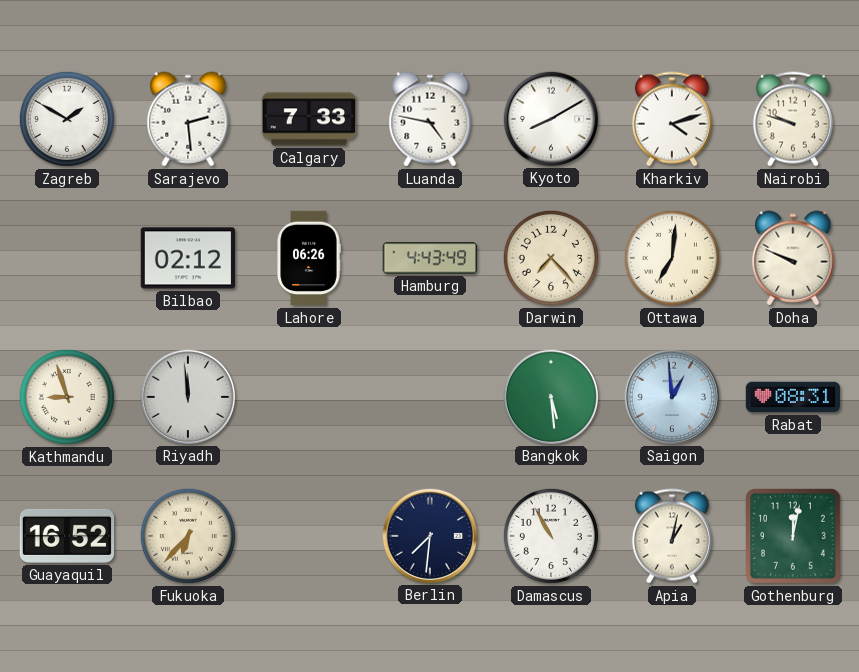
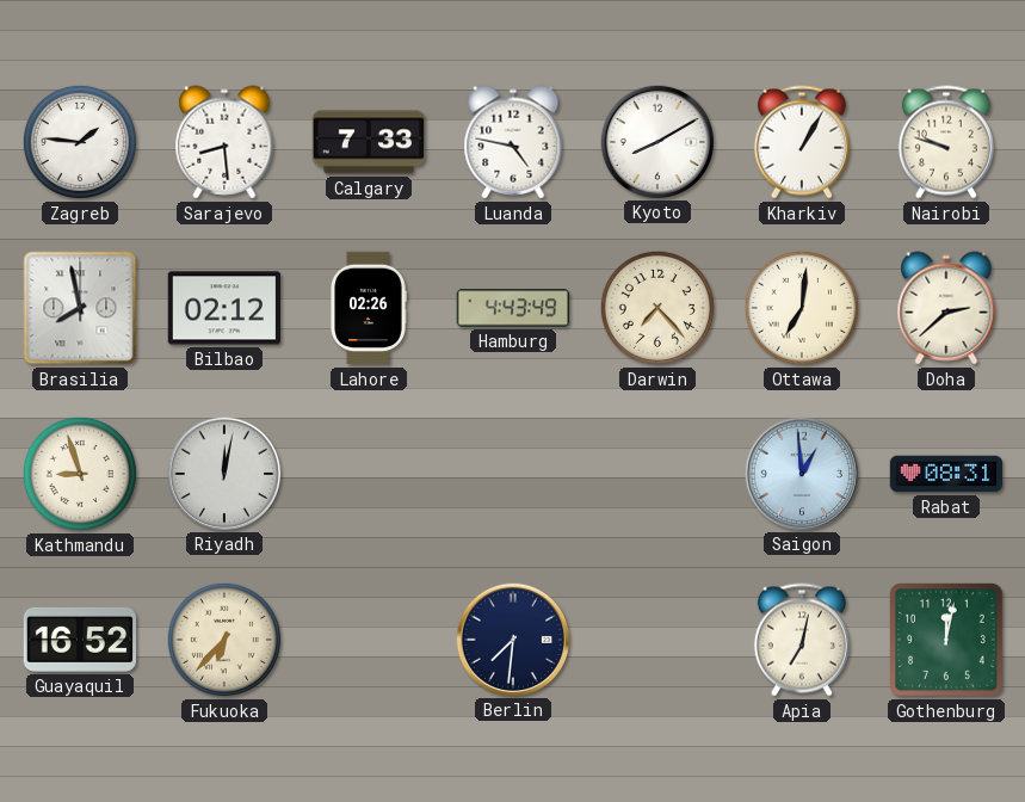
Zagreb: 1:50 -> 1:46 (80, 142)
Sarajevo: 2:29 -> 8:29 (224, 142)
Kharkiv: 4:12 -> 1:05 (802, 142)
Brasilia: none -> 7:58 (80, 308)
Lahore: 06:26 -> 02:26 (369, 308)
Doha: 9:49 -> 2:38 (946, 308)
Riyadh: 11:59 -> 12:02 (223, 473)
Bangkok: 5:29 -> none (550, 396)
Damascus: 10:55 -> none (551, 536)
Apia: 1:02 -> 7:02 (802, 640)
